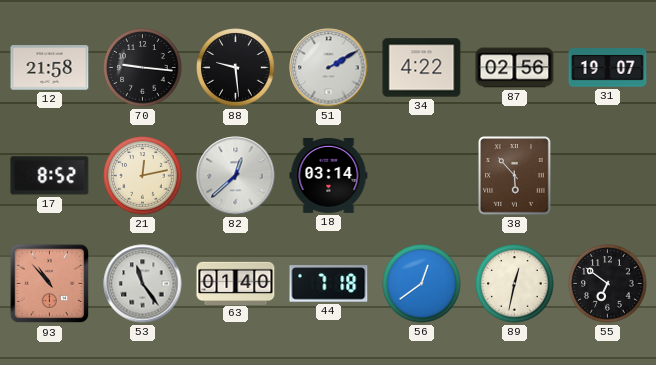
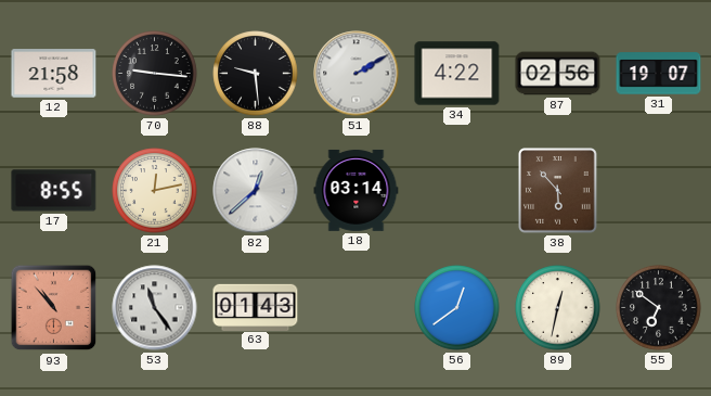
17: 8:52 -> 8:55 (54, 191)
63: 01:40 -> 01:43 (256, 307)
44: 7:18 -> none (329, 284)
